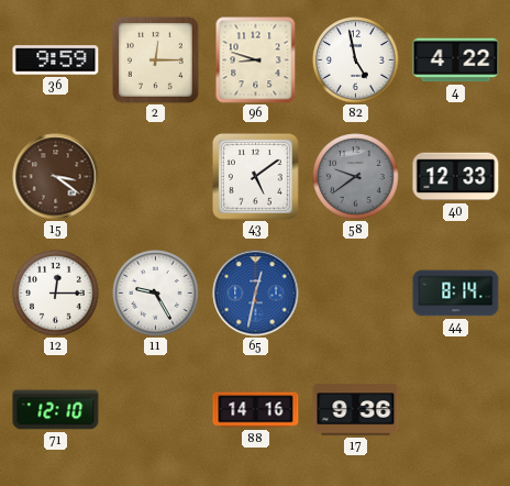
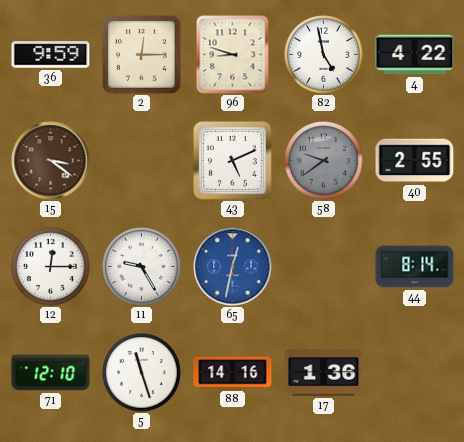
43: 5:09 -> 5:11 (233, 161)
40: 12:33 -> 2:55 (415, 161)
5: none -> 11:27 (142, 373)
17: 9:36 -> 1:36 (324, 373)
